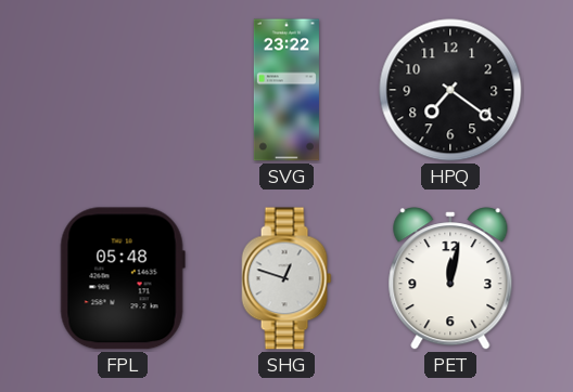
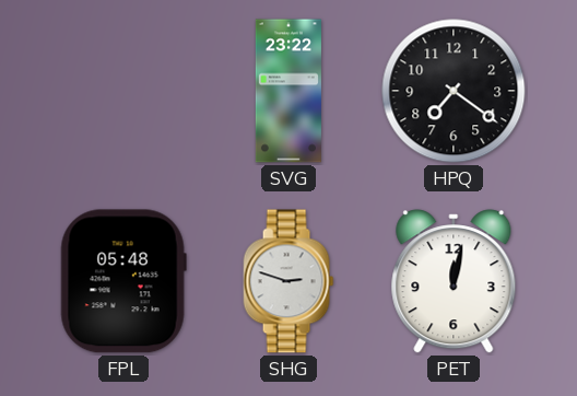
SHG: 12:48 -> 2:48 (288, 281)
